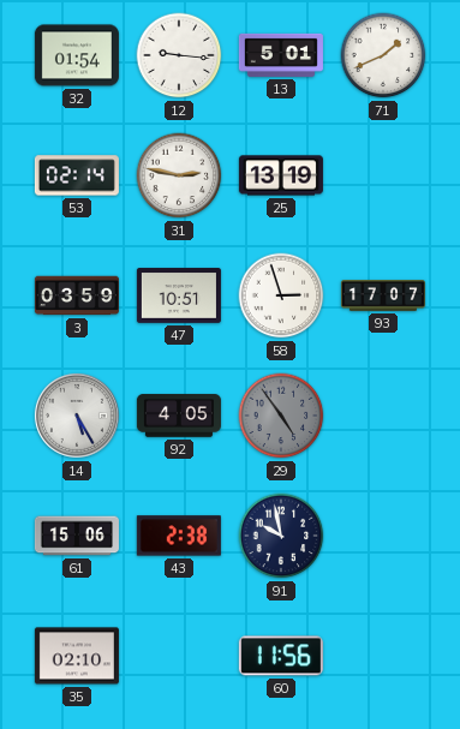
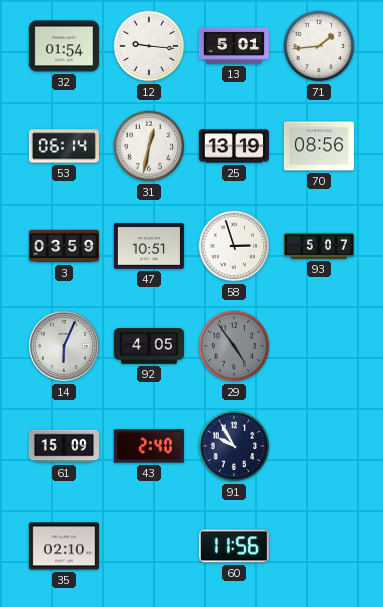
71: 1:41 -> 1:44 (319, 46)
53: 02:14 -> 06:14 (64, 146)
31: 2:47 -> 12:32 (149, 146)
70: none -> 08:56 (319, 146)
93: 17:07 -> 5:07 (319, 247)
14: 5:25 -> 6:04 (64, 346)
61: 15:06 -> 15:09 (64, 446)
43: 2:38 -> 2:40 (149, 446)
91: 9:58 -> 9:55 (234, 446)
